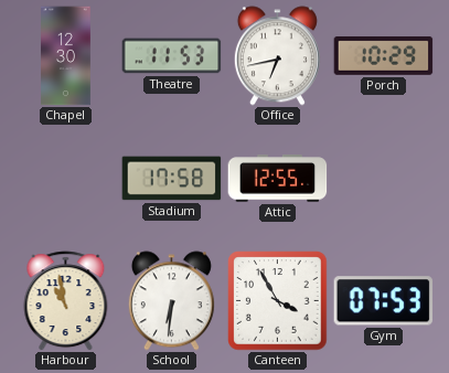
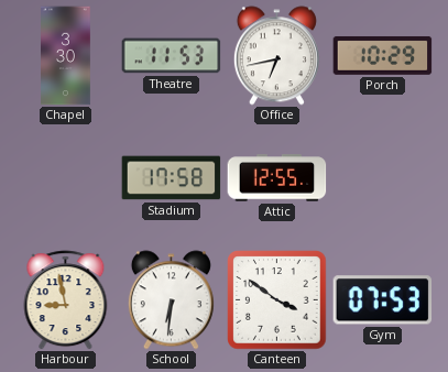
Chapel: 12:30 -> 3:30 (66, 56)
Harbour: 10:58 -> 8:58 (66, 300)
Canteen: 3:55 -> 3:51 (277, 300)
